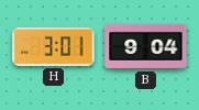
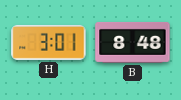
B: 9:04 -> 8:48 (133, 42)
